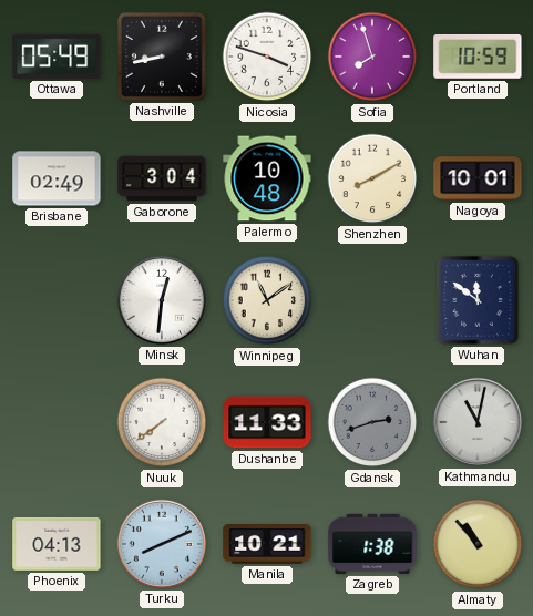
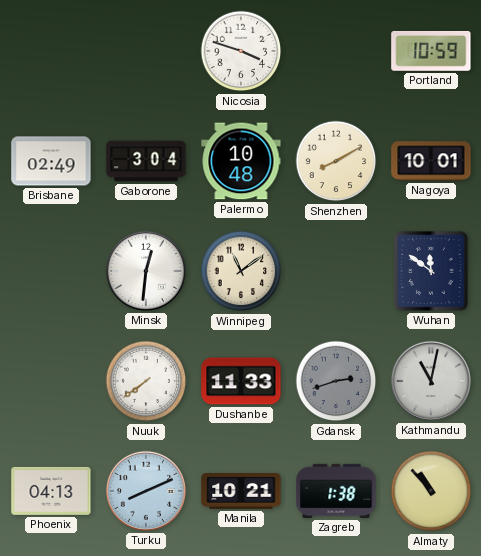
Ottawa: 05:49 -> none (57, 57)
Nashville: 8:43 -> none (162, 57)
Sofia: 7:57 -> none (372, 57)
